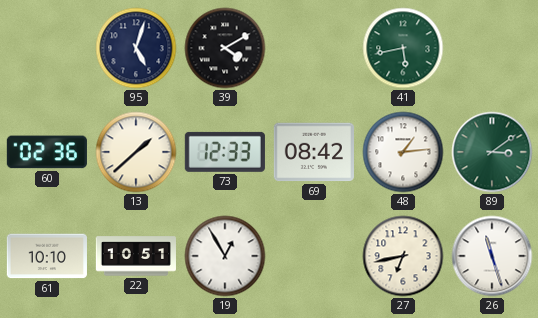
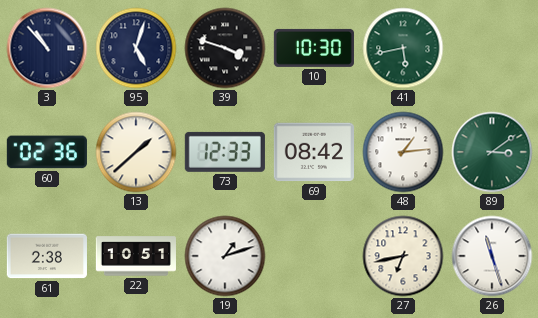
3: none -> 10:53 (47, 48)
39: 4:10 -> 3:48 (225, 48)
10: none -> 10:30 (314, 48)
61: 10:10 -> 2:38 (47, 256)
19: 12:55 -> 1:12 (225, 256)
